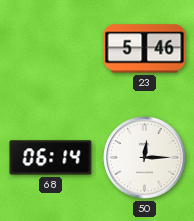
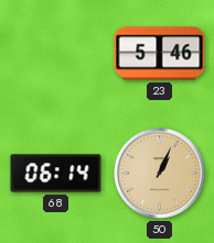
50: 12:15 -> 1:04 (160, 174)
50 dial: white -> champagne (160, 174)
